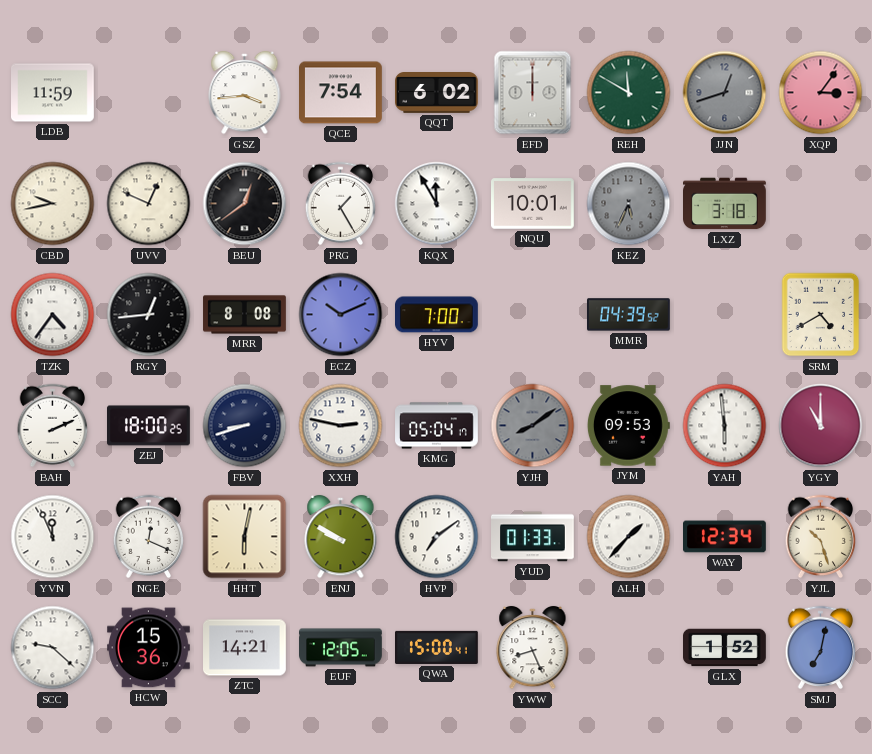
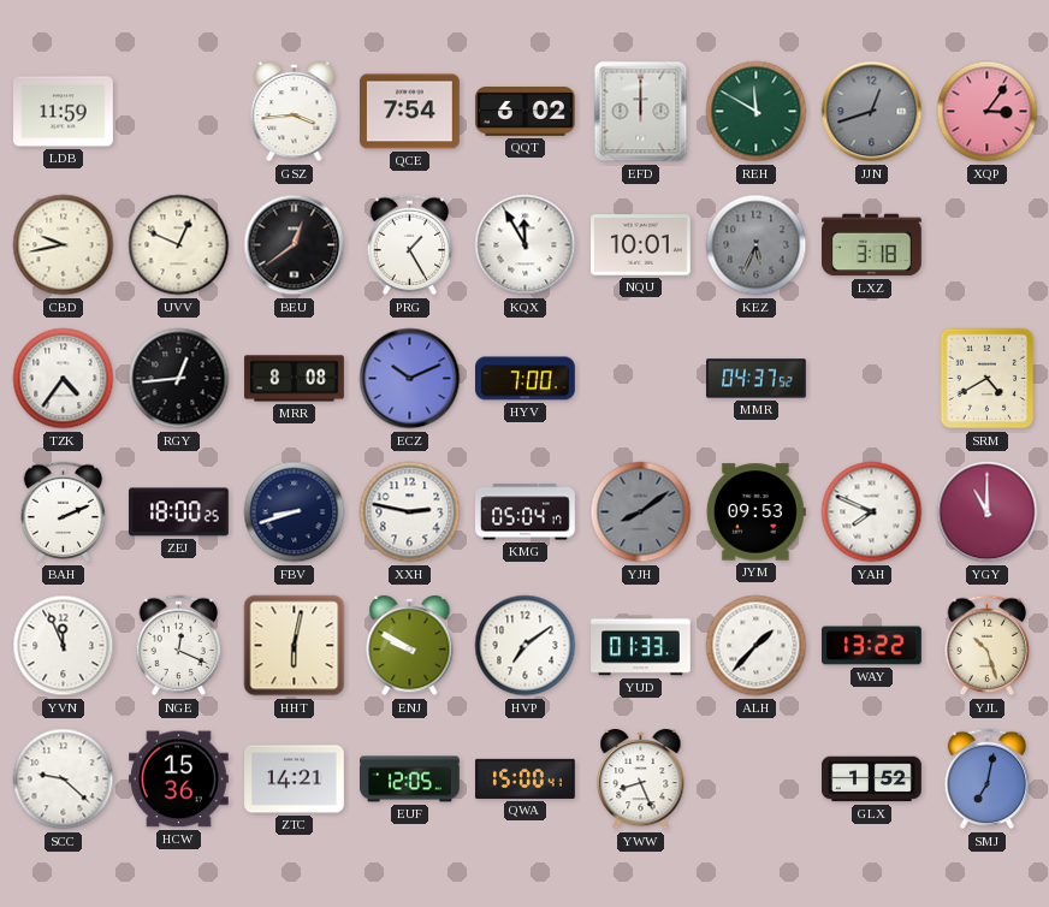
MMR: 04:39 -> 04:37 (757, 379)
YAH: 5:59 -> 7:49 (872, 512)
WAY: 12:34 -> 13:22 (872, 646)
